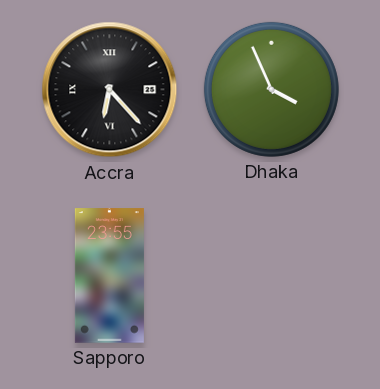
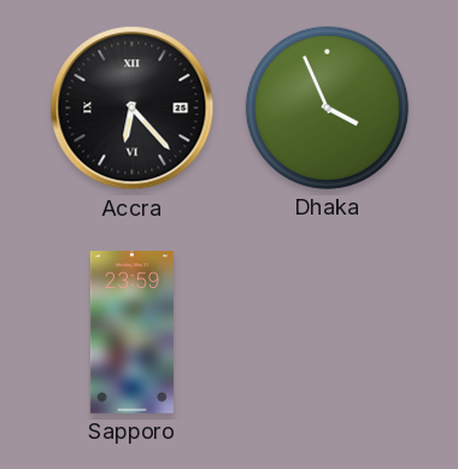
Sapporo: 23:55 -> 23:59 (131, 333)
